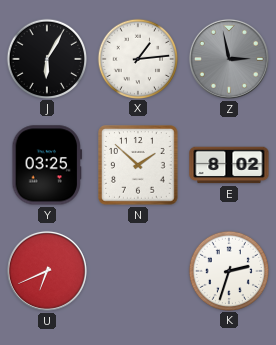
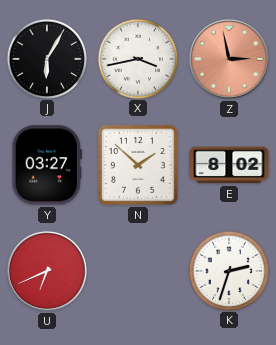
X: 1:14 -> 3:43 (137, 58)
Z dial: grey -> salmon (229, 59)
Y: 03:25 -> 03:27 (47, 165)
